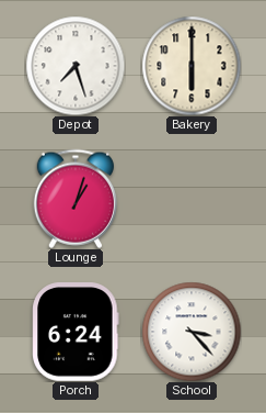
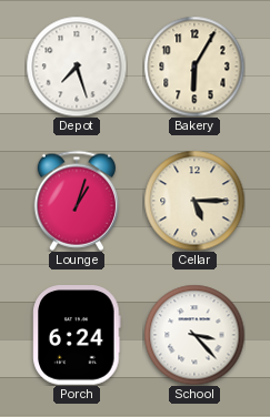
Bakery: 6:00 -> 6:05 (194, 67)
Cellar: none -> 5:15 (194, 201)
